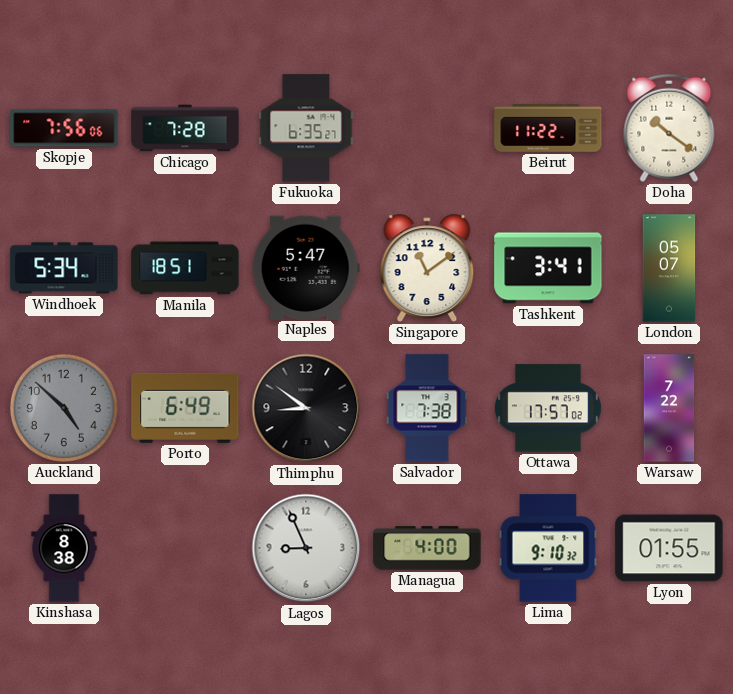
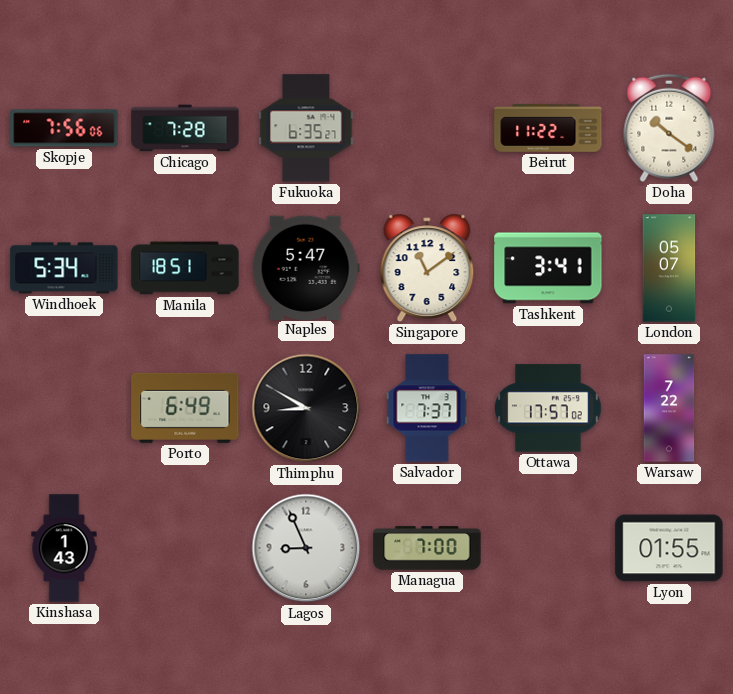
Auckland: 4:52 -> none (64, 408)
Thimphu: 8:51 -> 8:50 (306, 408)
Salvador: 7:38 -> 7:37 (427, 408)
Kinshasa: 8:38 -> 1:43 (64, 548)
Managua: 4:00 -> 7:00 (427, 548)
Lima: 9:10 -> none (548, 548)
